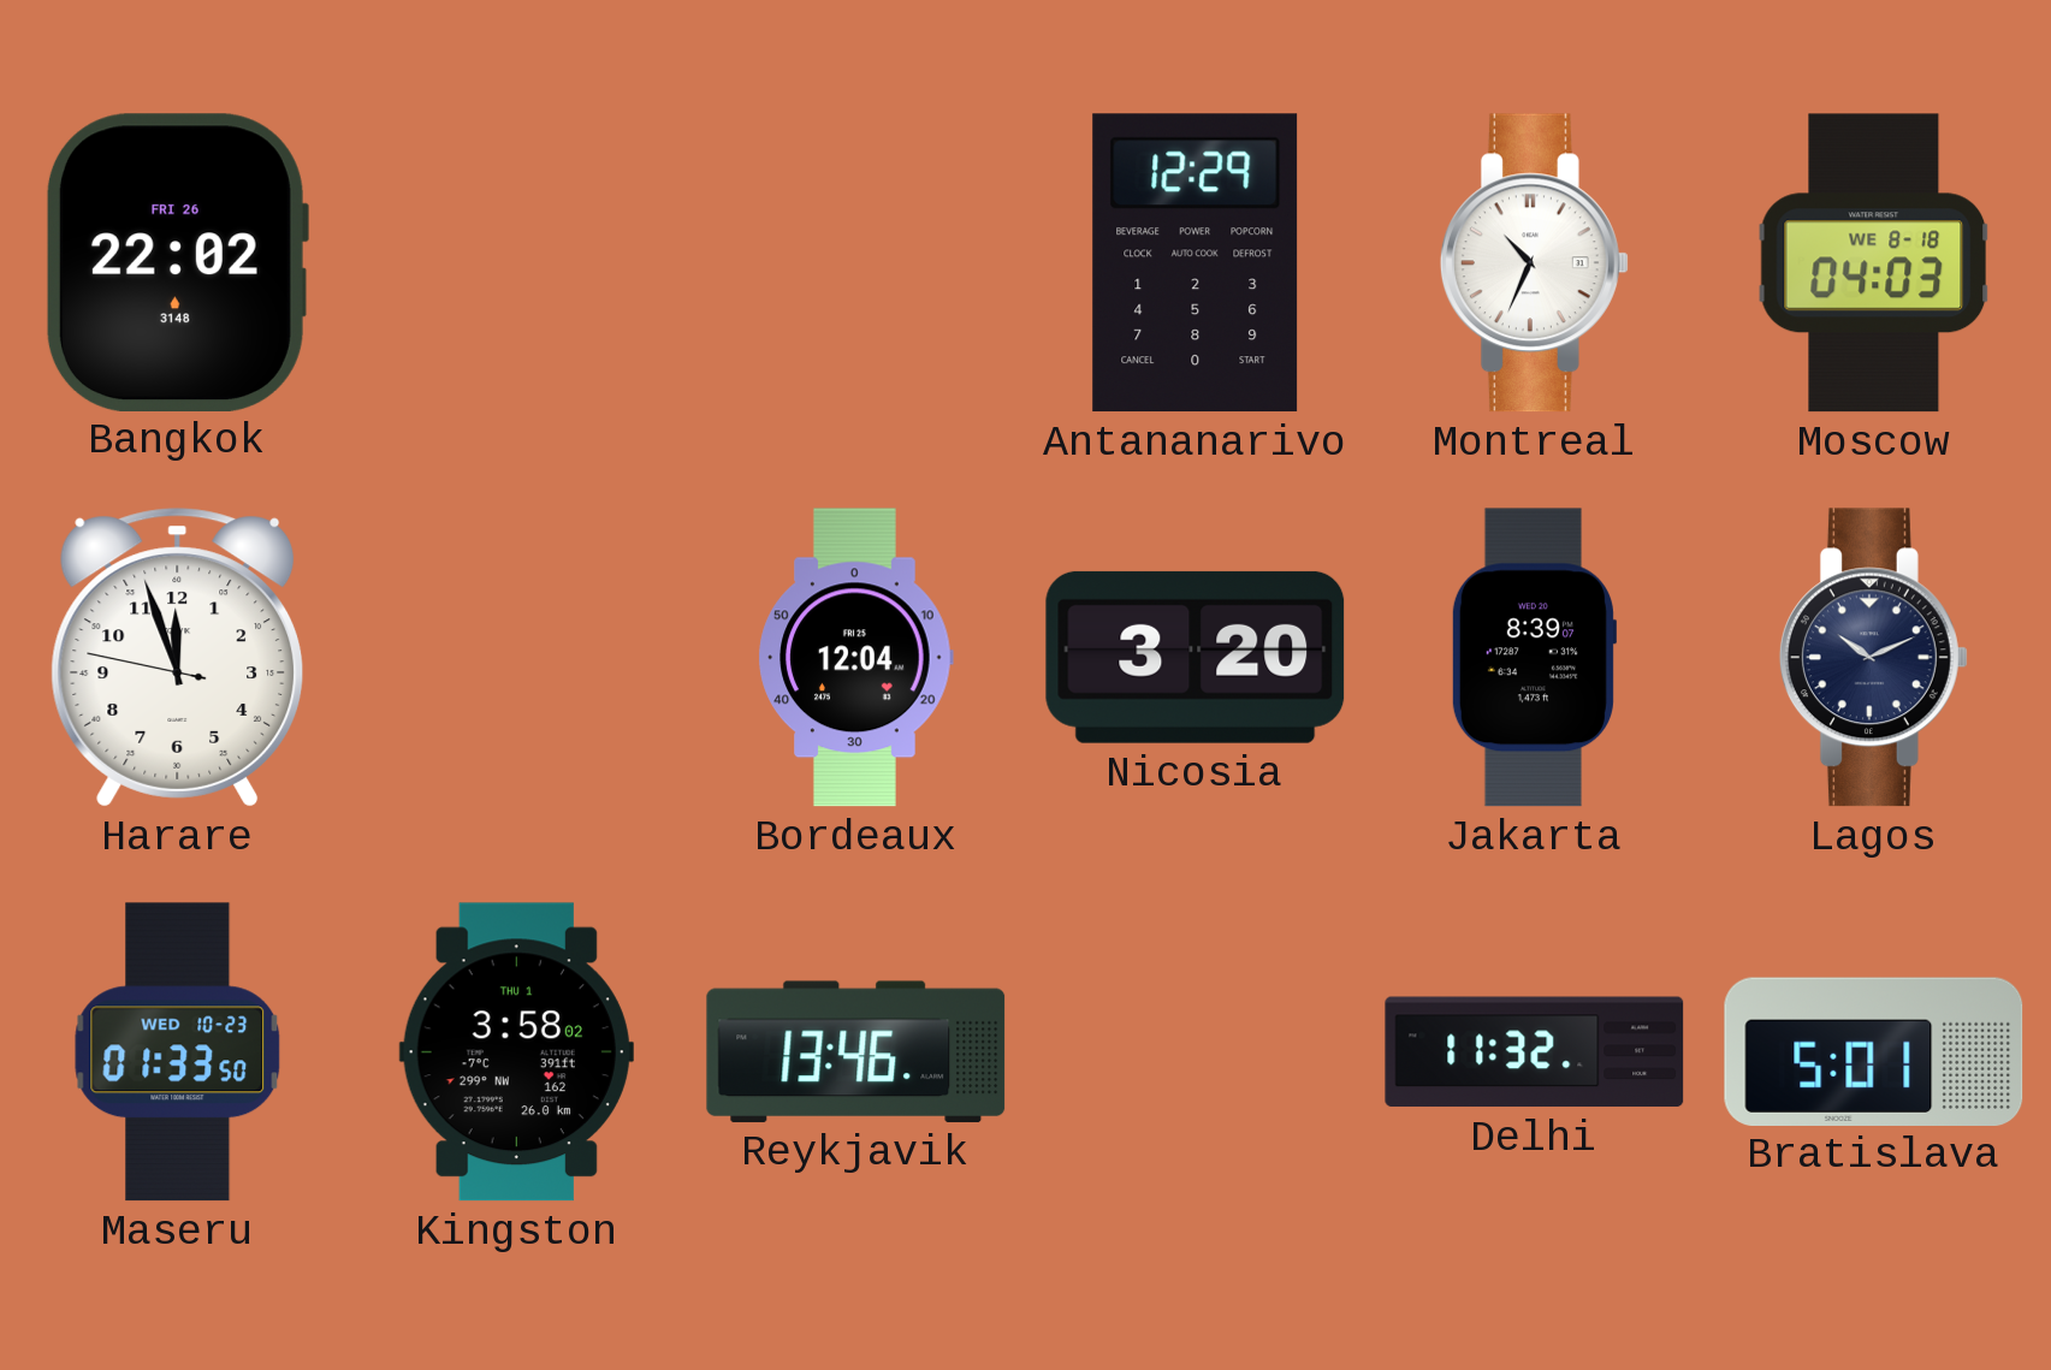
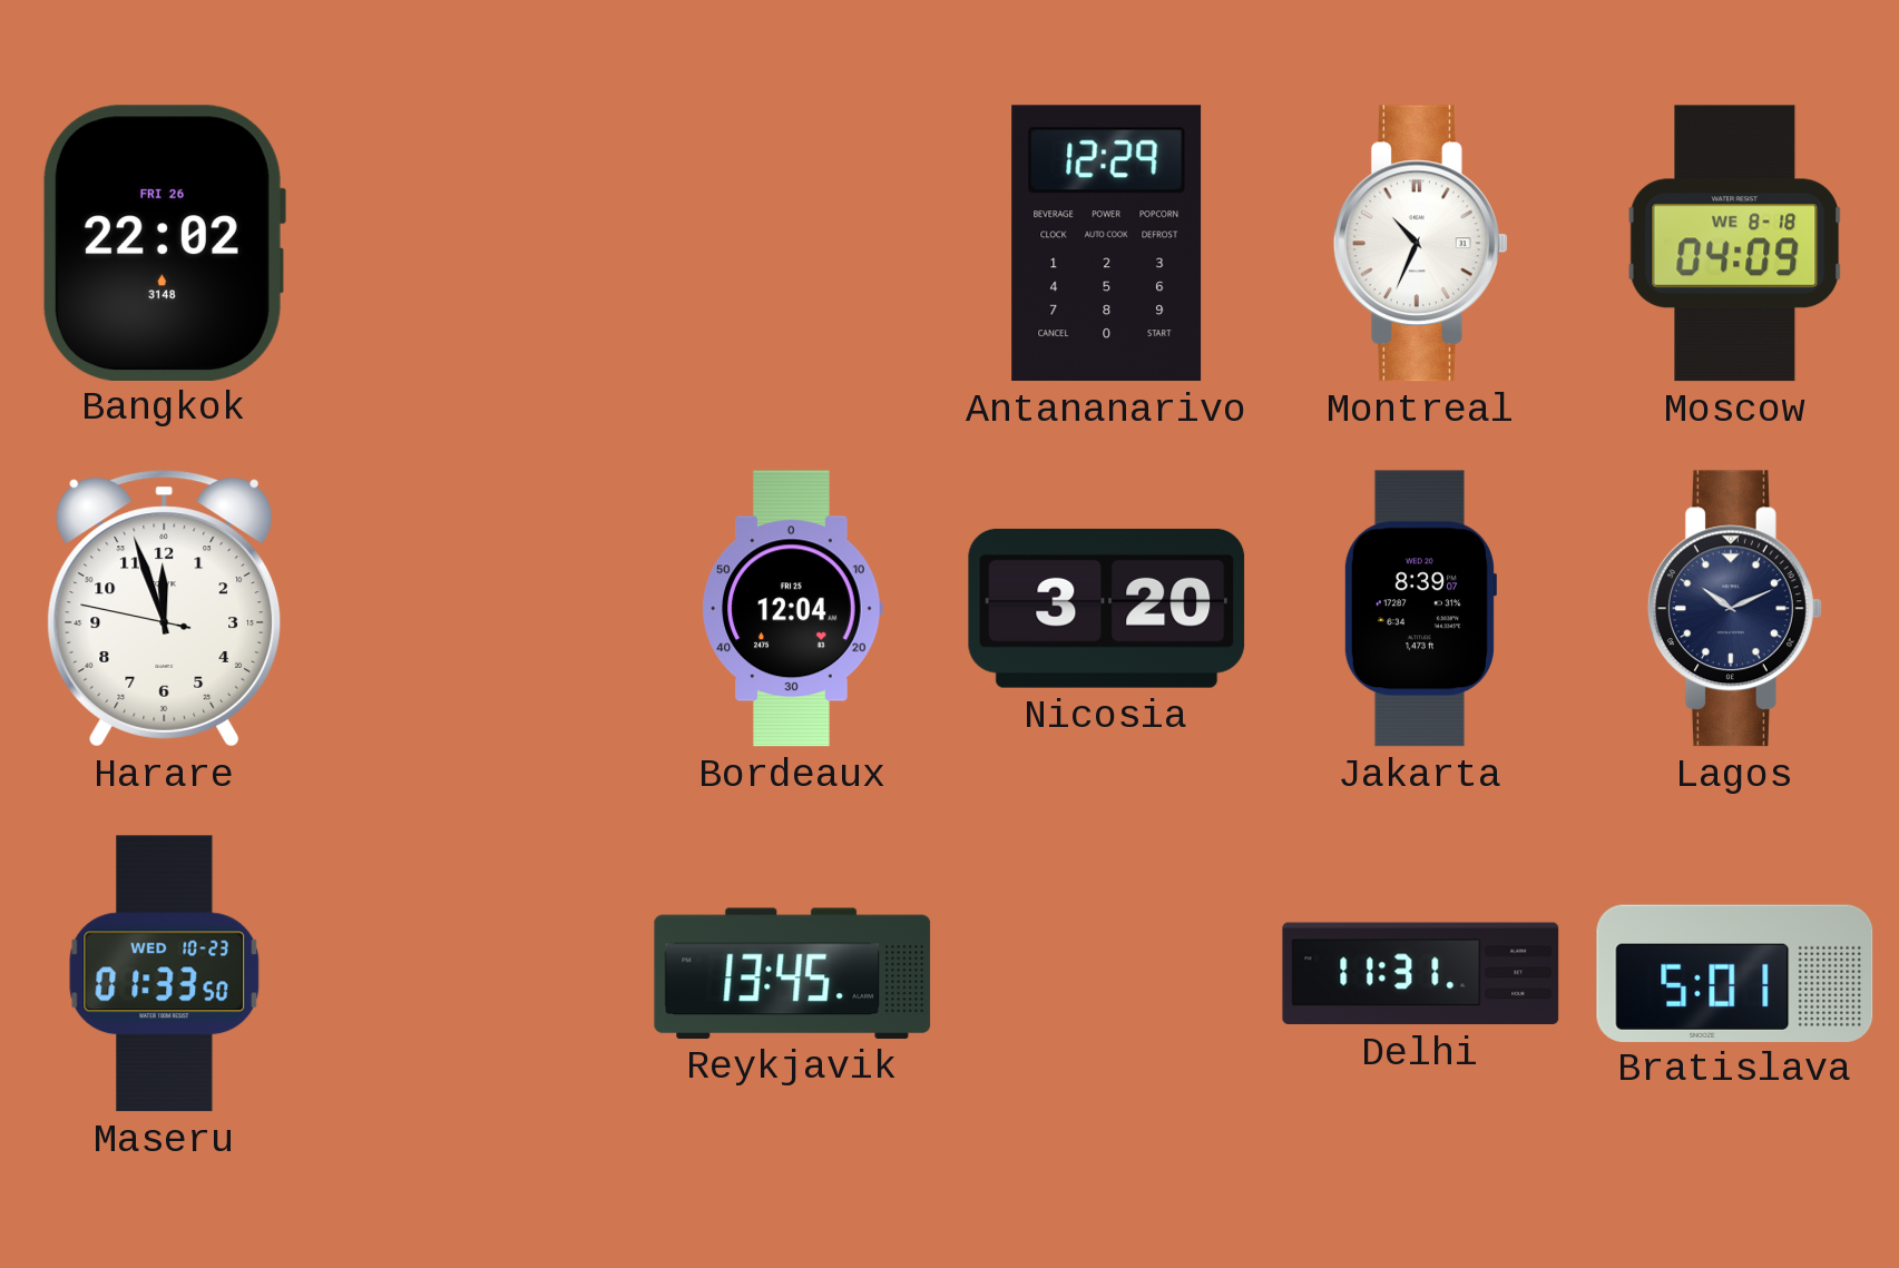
Moscow: 04:03 -> 04:09 (1735, 244)
Kingston: 3:58 -> none (516, 1052)
Reykjavik: 13:46 -> 13:45 (793, 973)
Delhi: 11:32 -> 11:31 (1421, 974)
